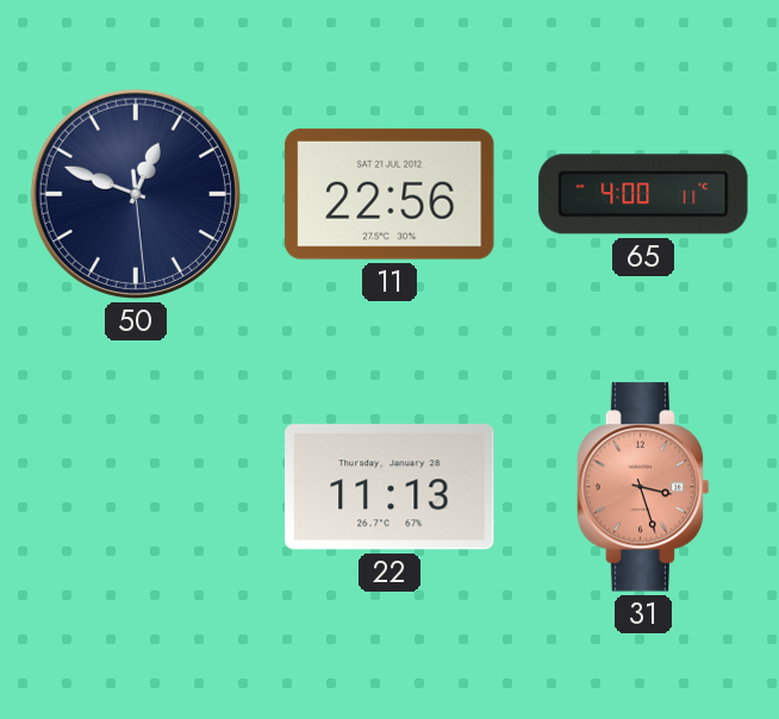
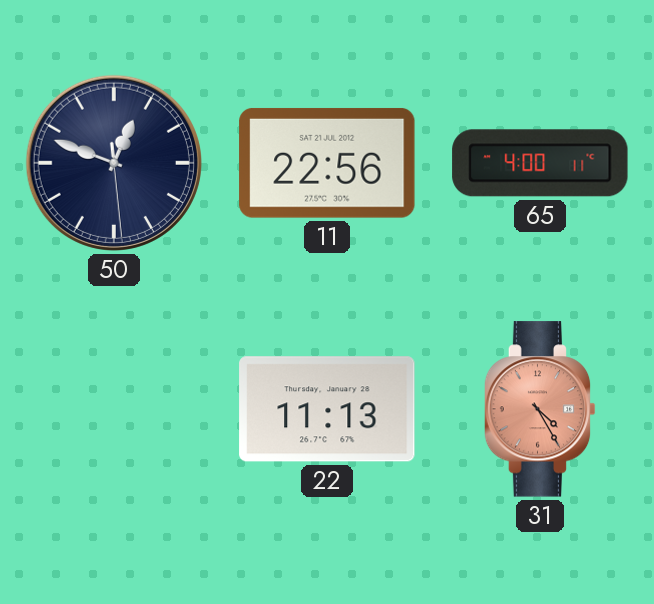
31: 3:27 -> 4:25 (540, 409)
